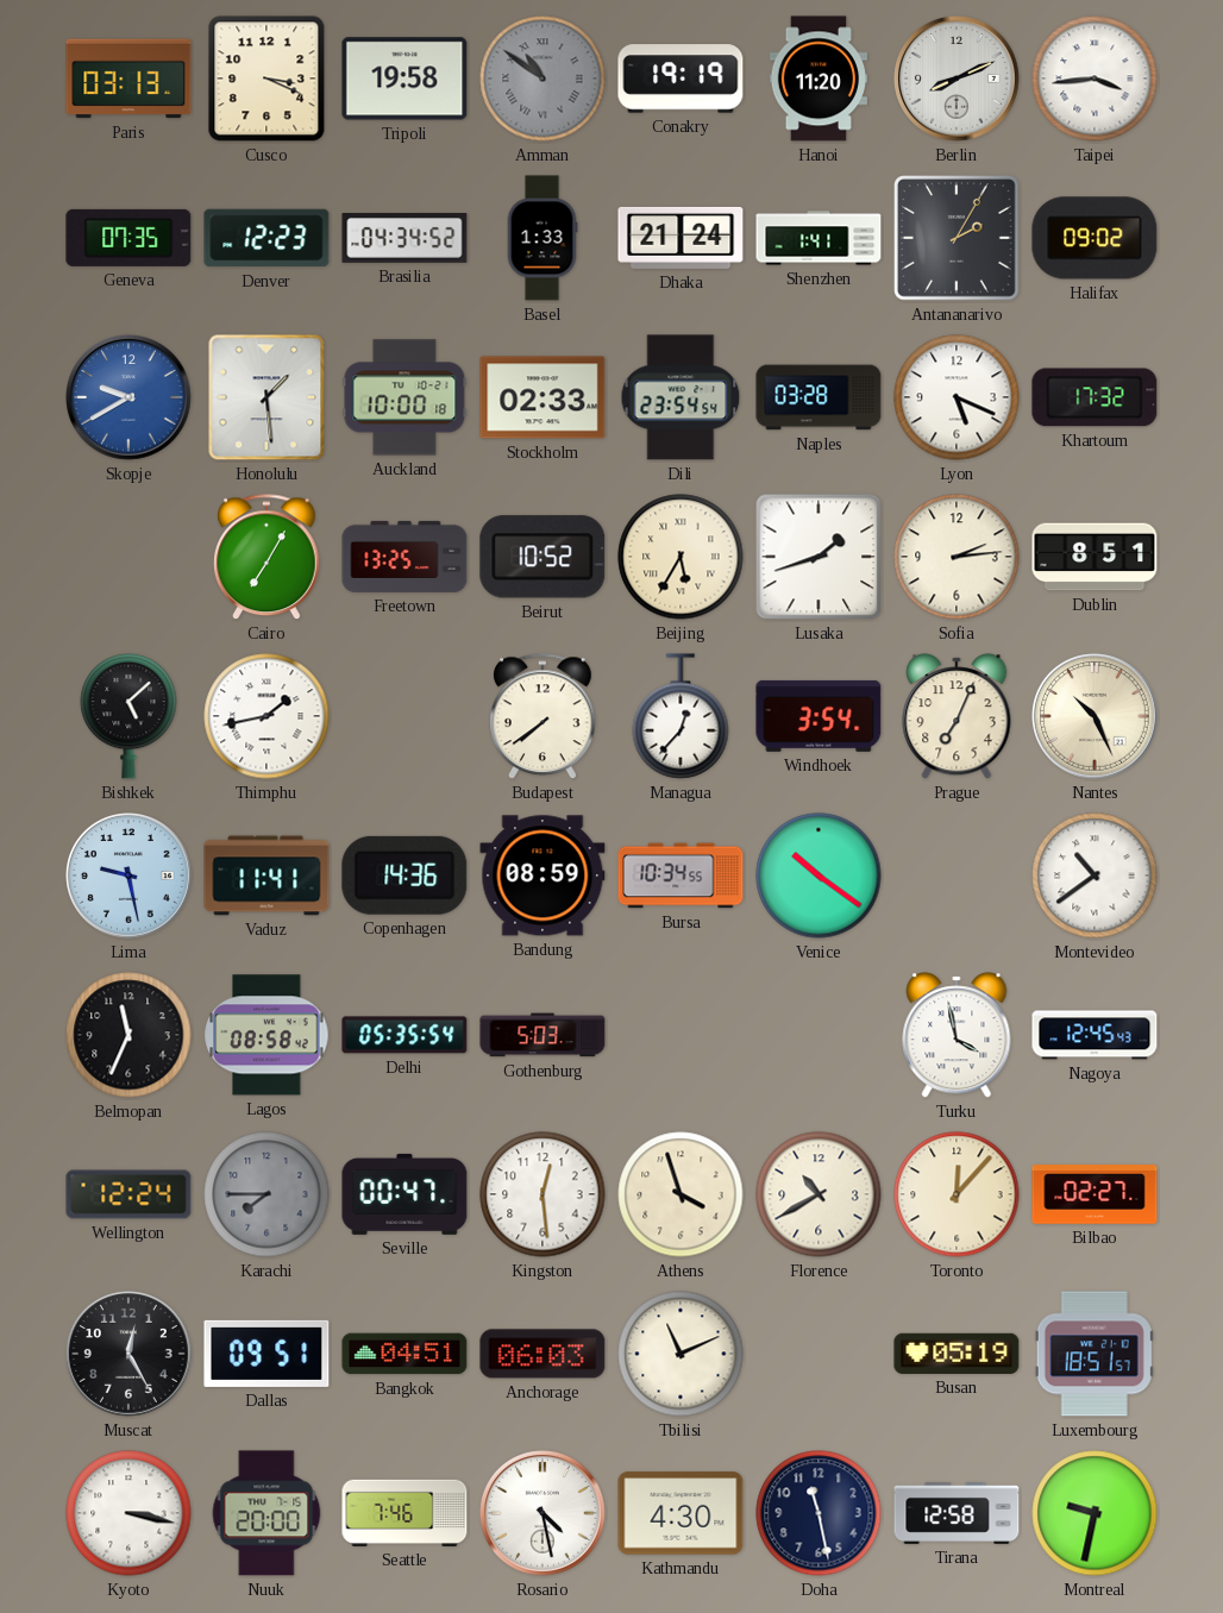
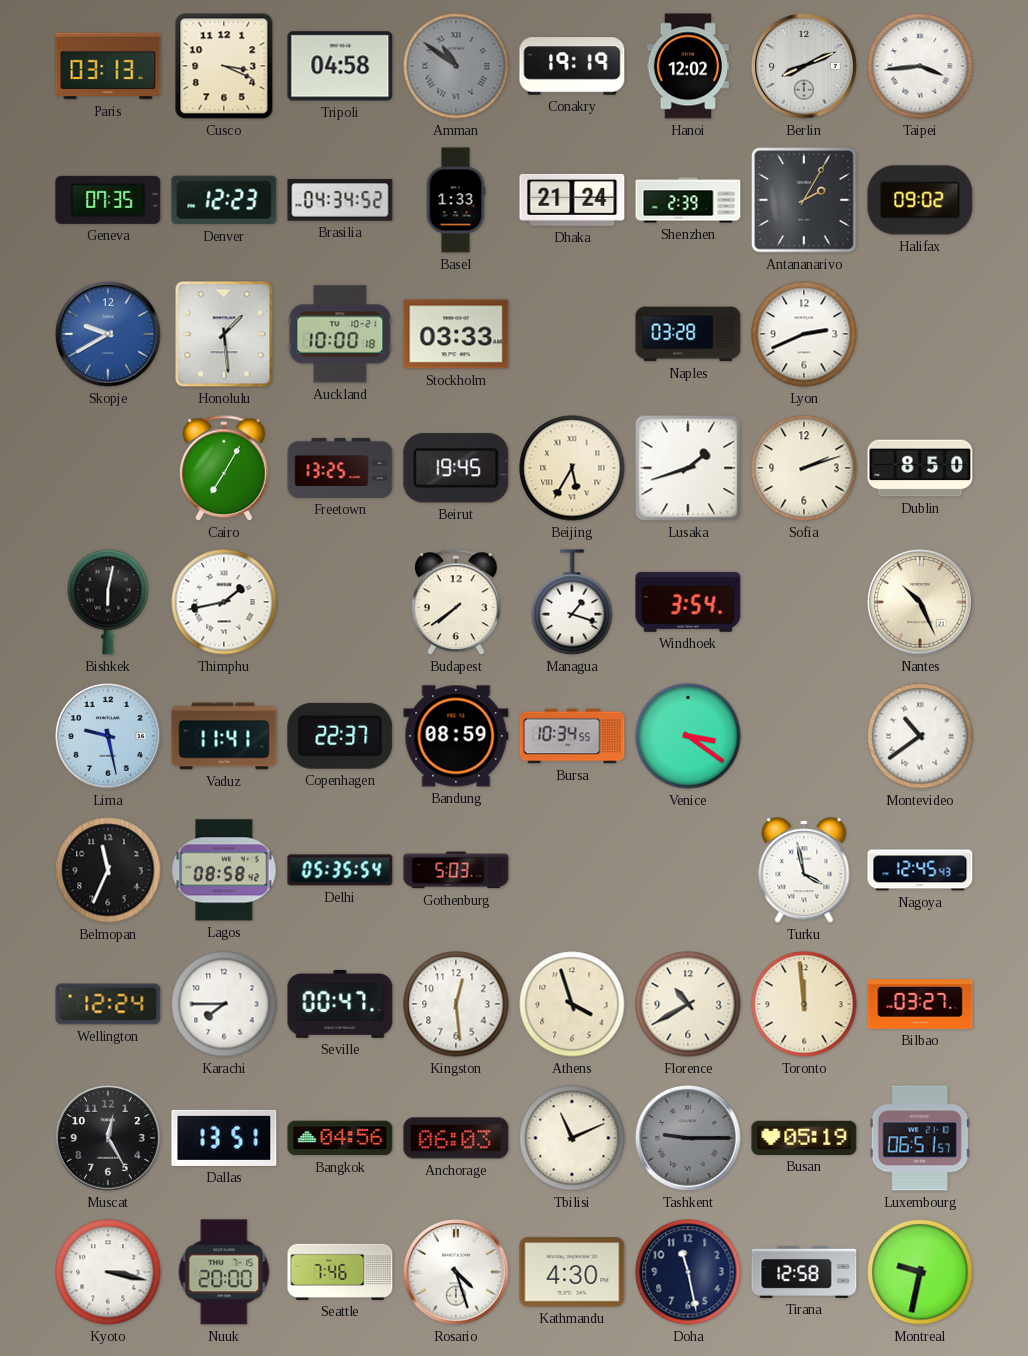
Tripoli: 19:58 -> 04:58 (340, 66)
Hanoi: 11:20 -> 12:02 (687, 66)
Shenzhen: 1:41 -> 2:39 (688, 200)
Stockholm: 02:33 -> 03:33 (456, 334)
Dili: 23:54 -> none (681, 397)
Lyon: 5:19 -> 2:41 (804, 334)
Khartoum: 17:32 -> none (1095, 397)
Beirut: 10:52 -> 19:45 (456, 468)
Sofia: 2:14 -> 2:12 (804, 468)
Dublin: 8:51 -> 8:50 (920, 468)
Bishkek: 5:08 -> 6:02 (108, 602)
Managua: 12:37 -> 1:18 (572, 602)
Prague: 7:04 -> none (957, 716)
Copenhagen: 14:36 -> 22:37 (340, 736)
Venice: 10:21 -> 3:21 (688, 736)
Karachi dial: grey -> white (224, 1004)
Toronto: 12:07 -> 11:59 (804, 1004)
Bilbao: 02:27 -> 03:27 (920, 1004)
Dallas: 09:51 -> 13:51 (224, 1138)
Bangkok: 04:51 -> 04:56 (340, 1138)
Tashkent: none -> 9:15 (689, 1139)
Luxembourg: 18:51 -> 06:51 (920, 1138)
Rosario: 4:28 -> 4:27 (457, 1273)
